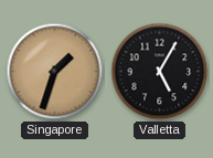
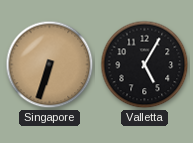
Singapore: 1:33 -> 6:33 (50, 65)
